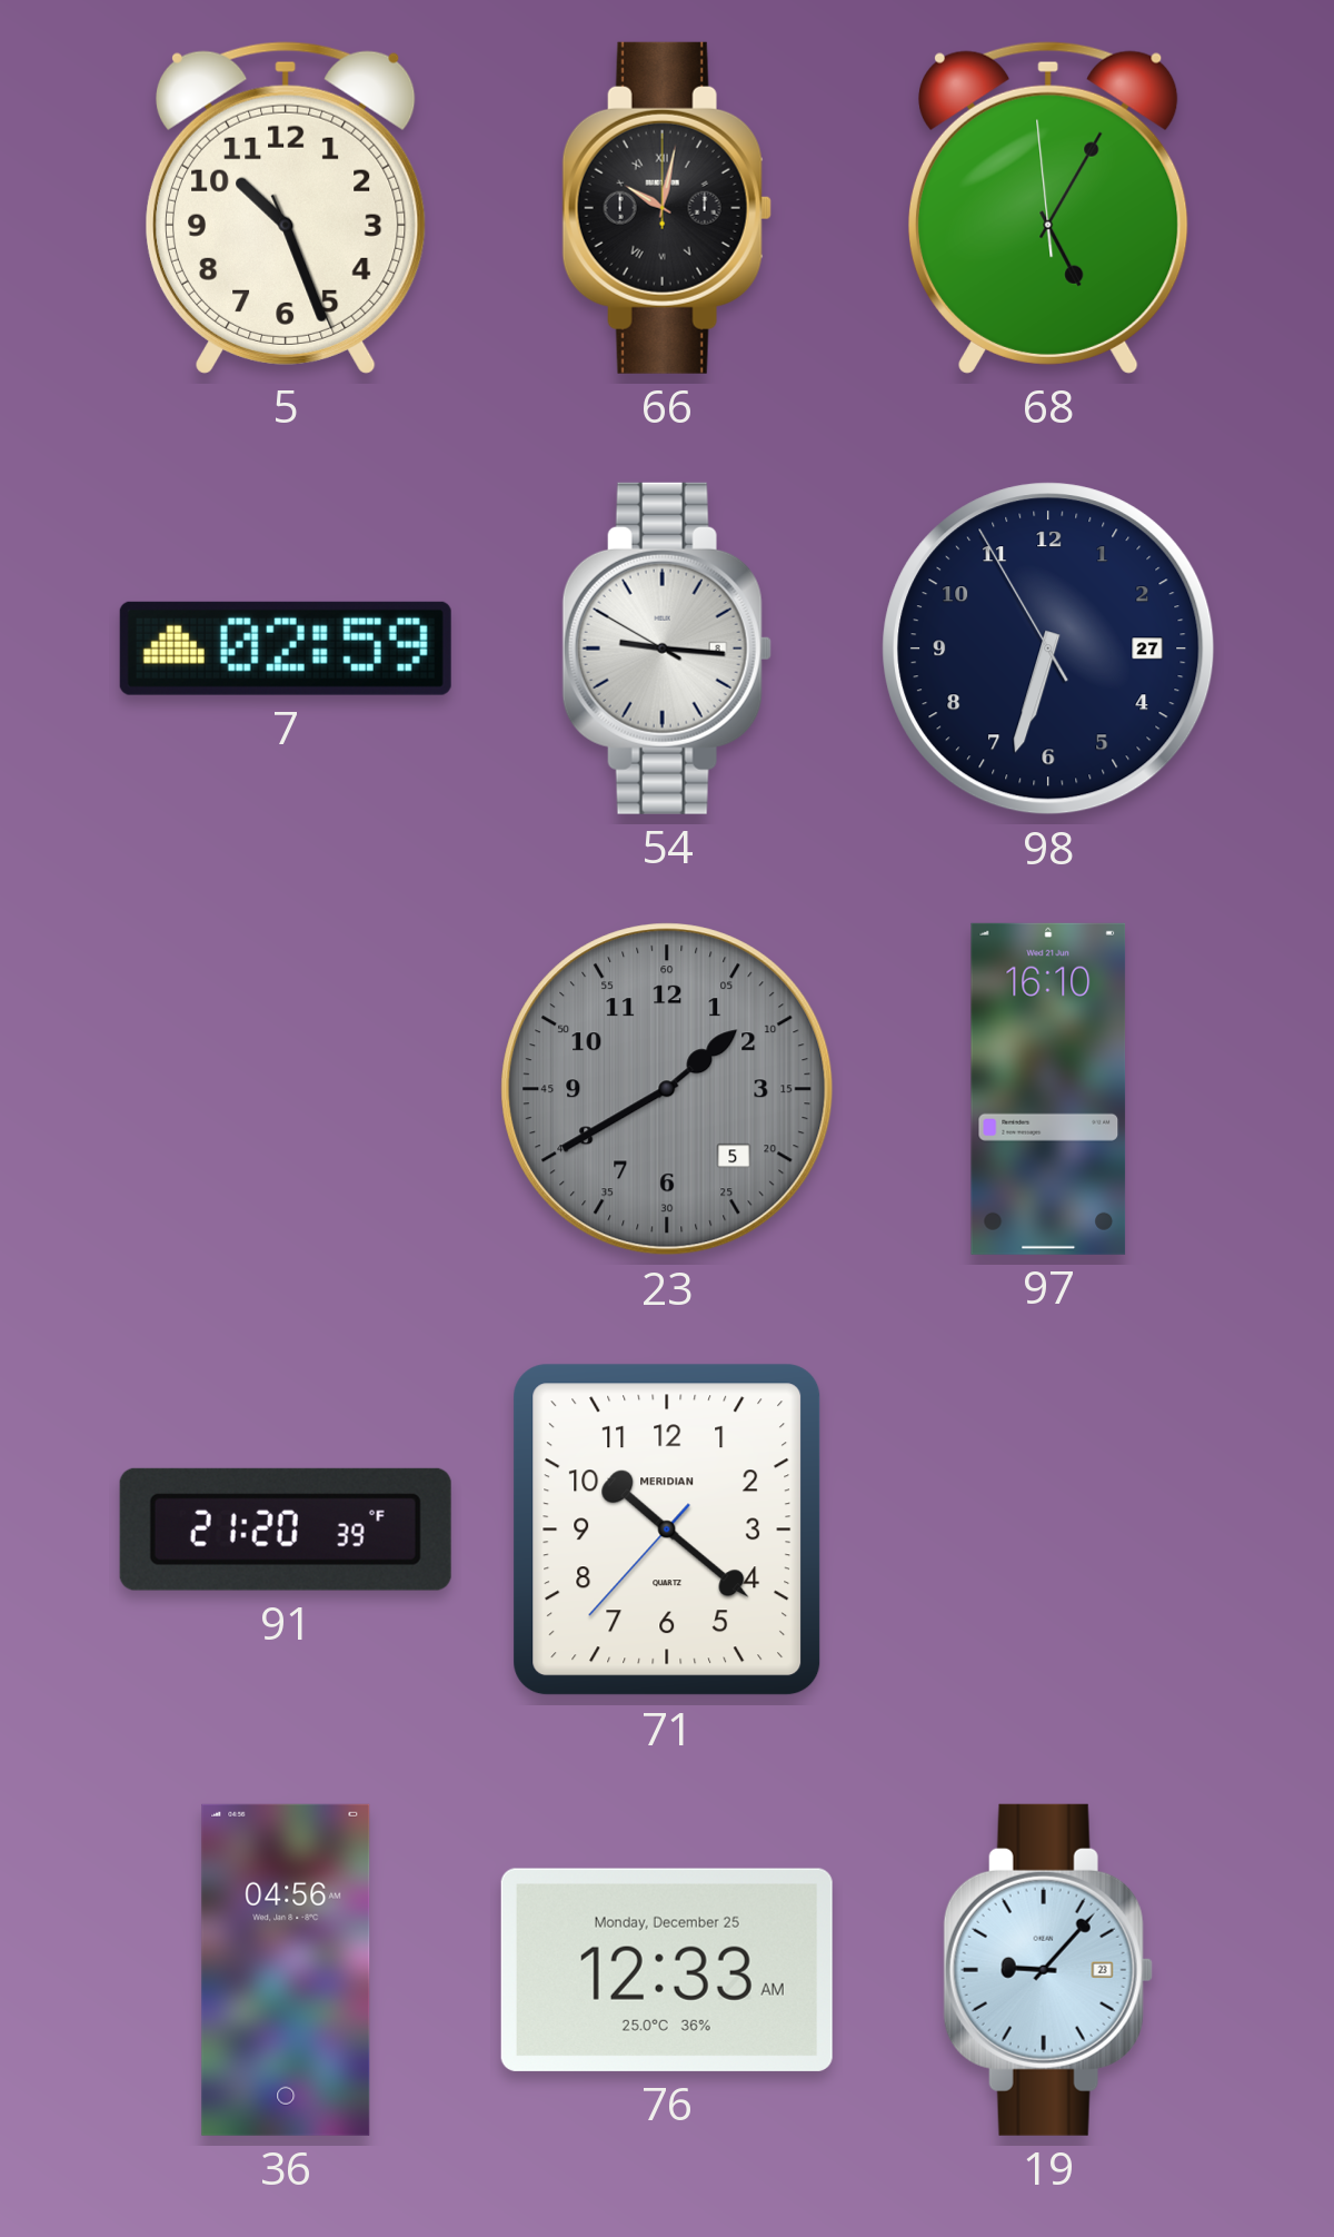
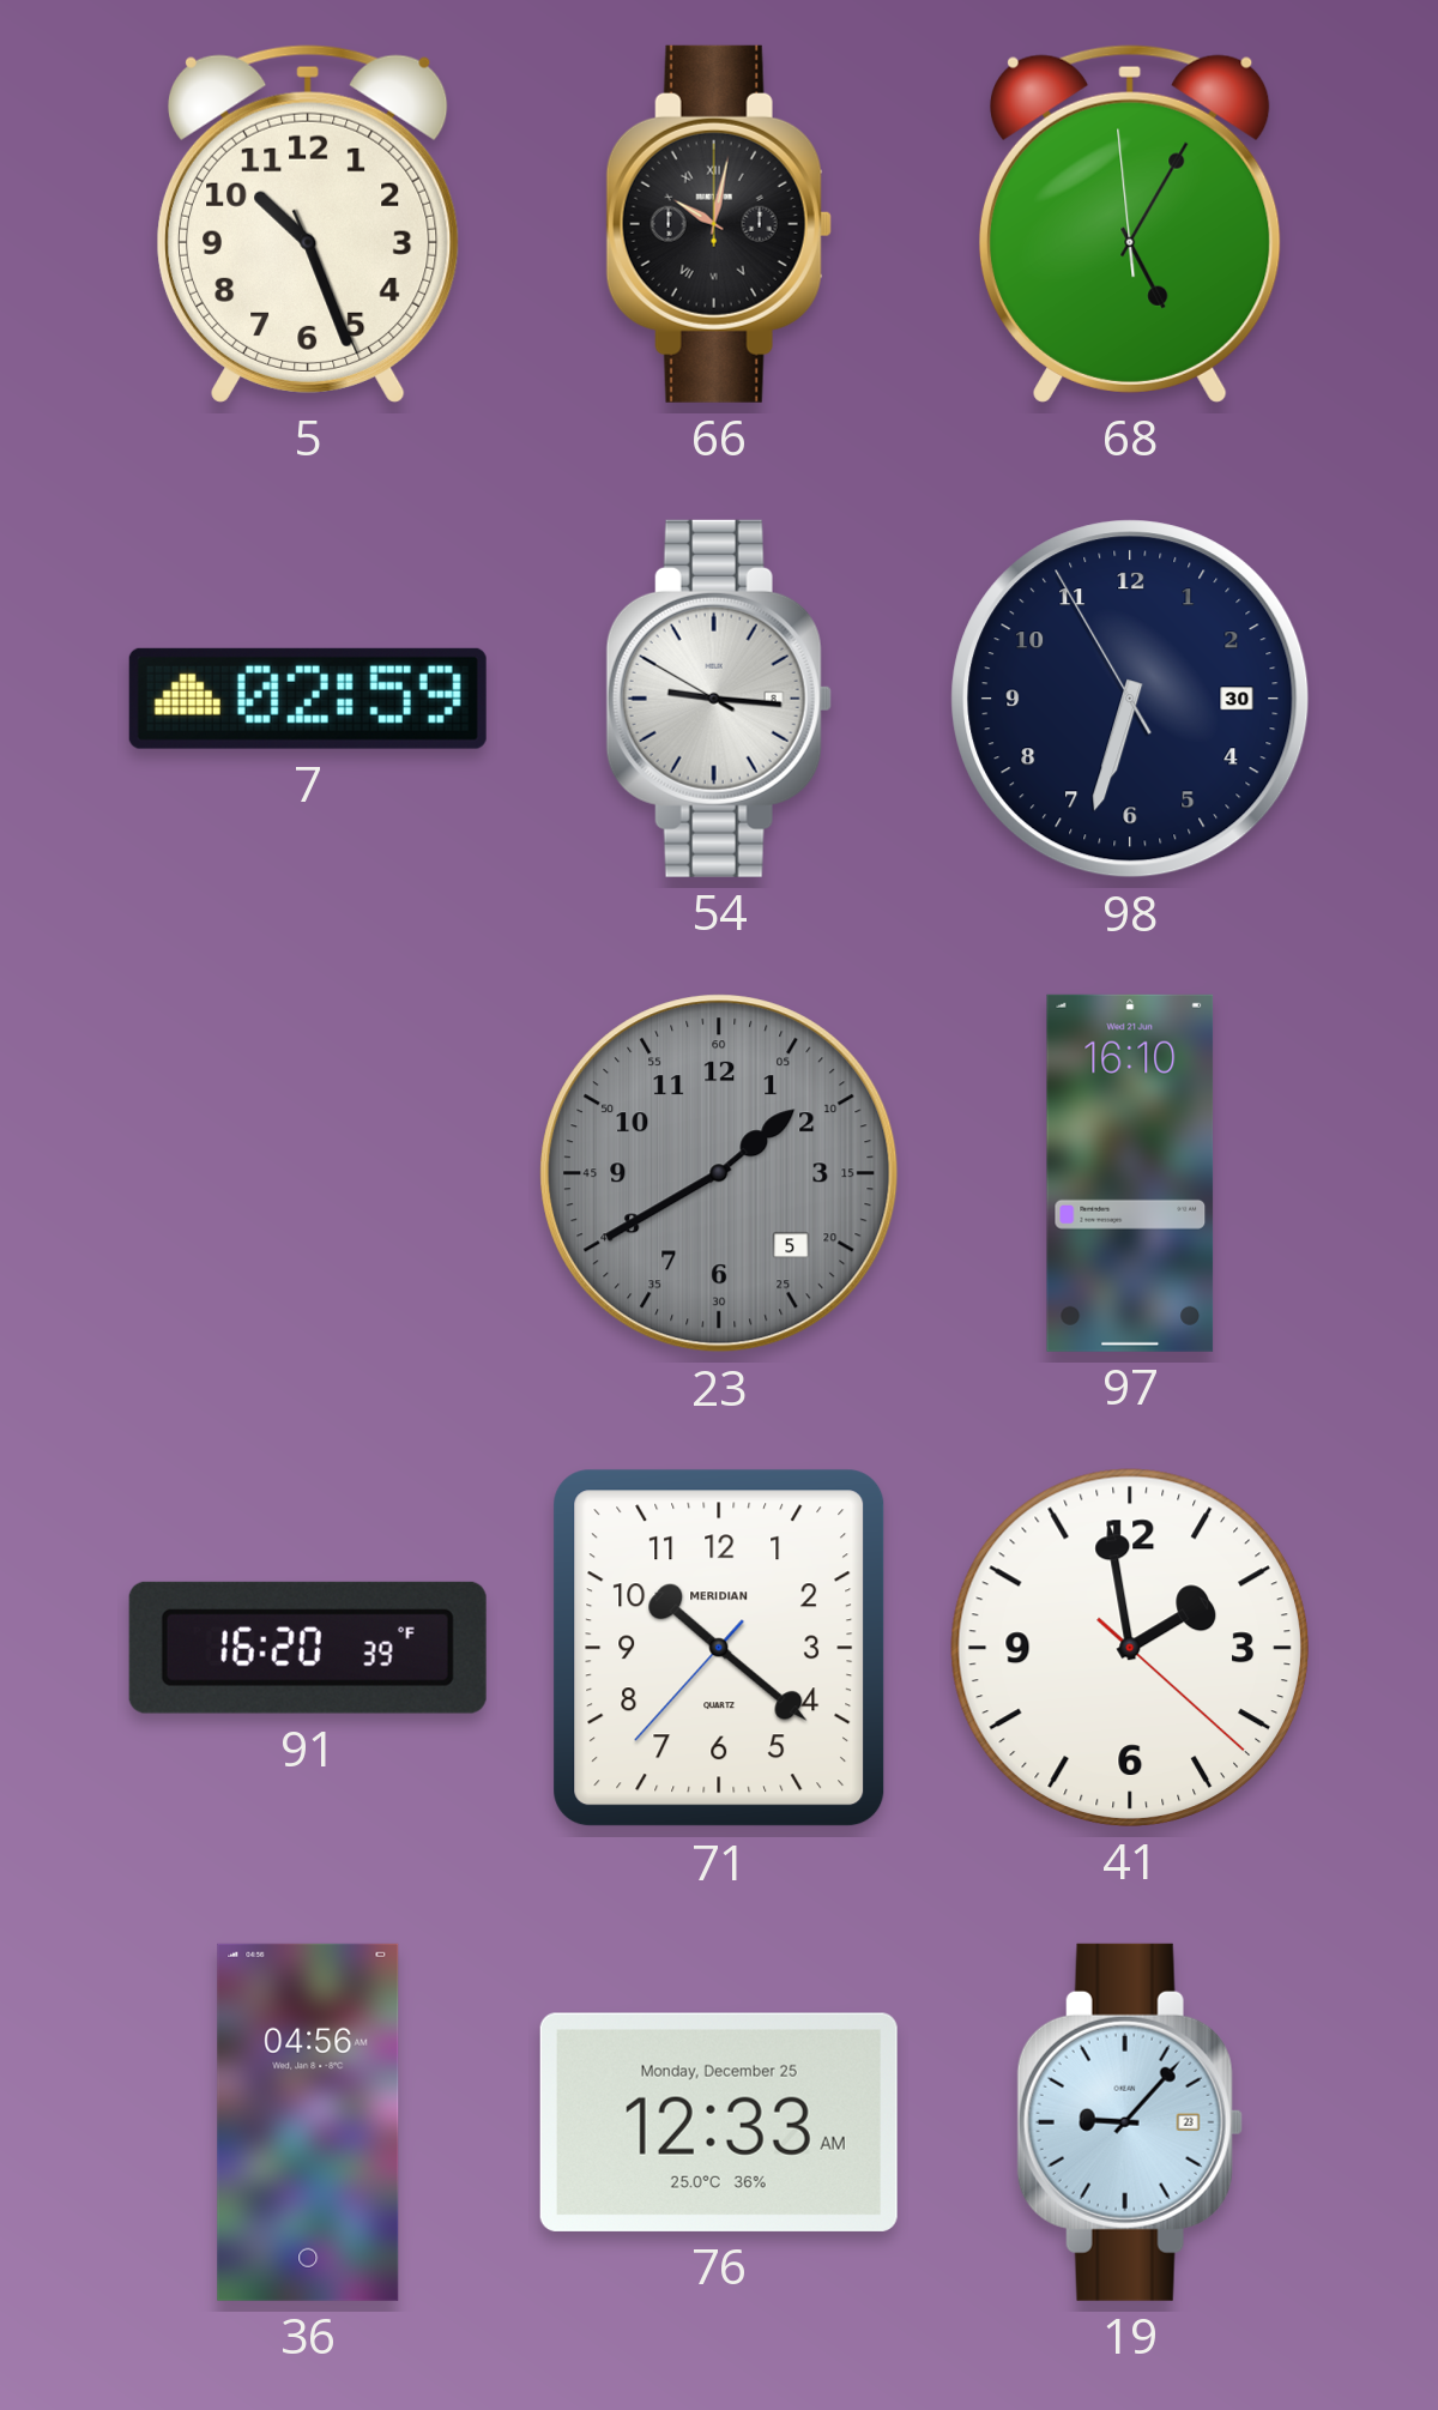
98 date: 27 -> 30 (1130, 699)
91: 21:20 -> 16:20 (308, 1648)
41: none -> 1:58 (1130, 1648)
